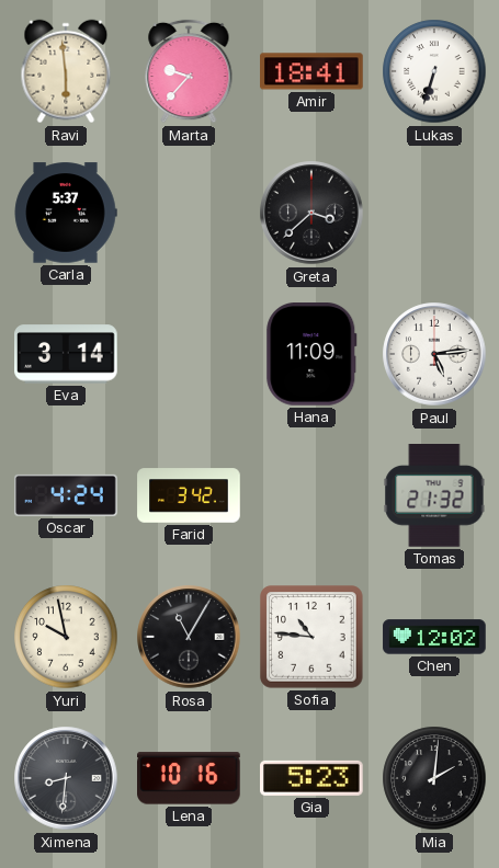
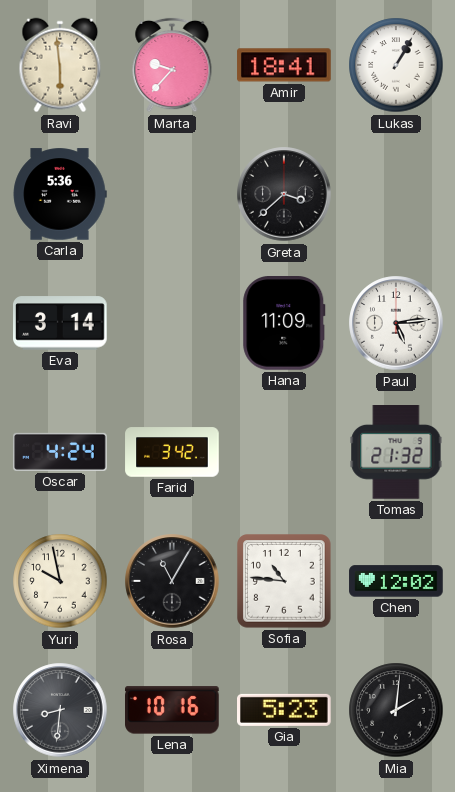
Lukas: 6:33 -> 1:05 (396, 65)
Carla: 5:37 -> 5:36 (60, 194)
